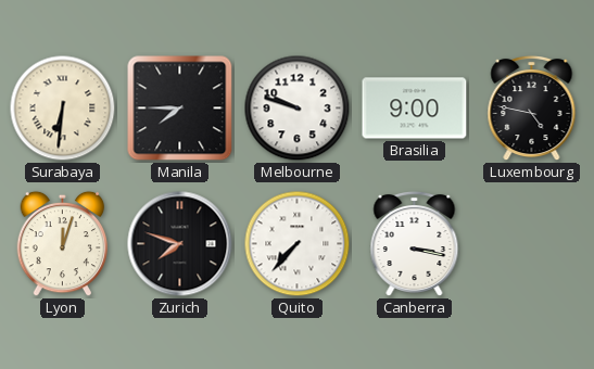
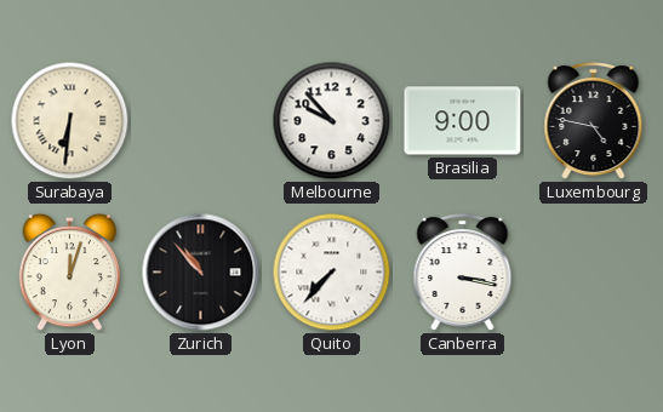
Manila: 7:45 -> none (180, 109)
Melbourne: 9:48 -> 9:53 (332, 121)
Zurich: 7:48 -> 10:53 (201, 273)
